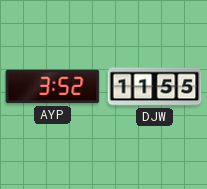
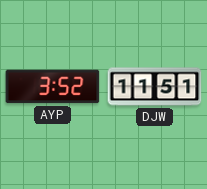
DJW: 11:55 -> 11:51 (155, 87)
